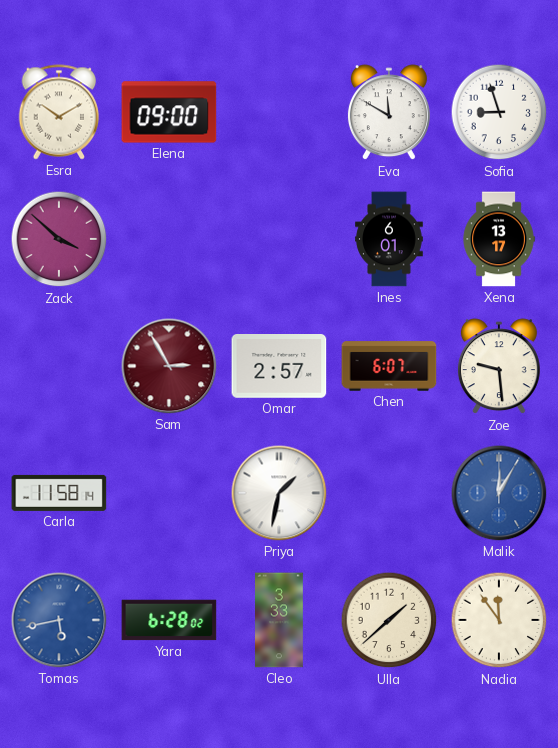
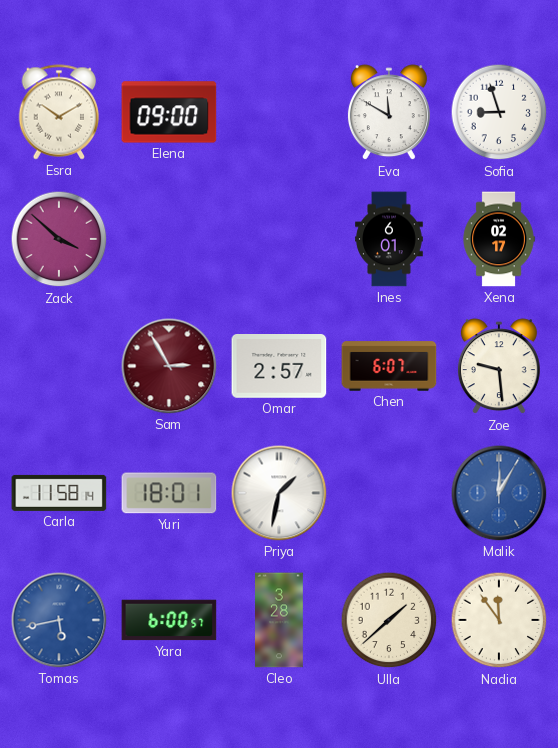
Xena: 13:17 -> 02:17 (499, 239)
Yuri: none -> 18:01 (169, 493)
Yara: 6:28 -> 6:00 (169, 620)
Cleo: 3:33 -> 3:28 (280, 620)
